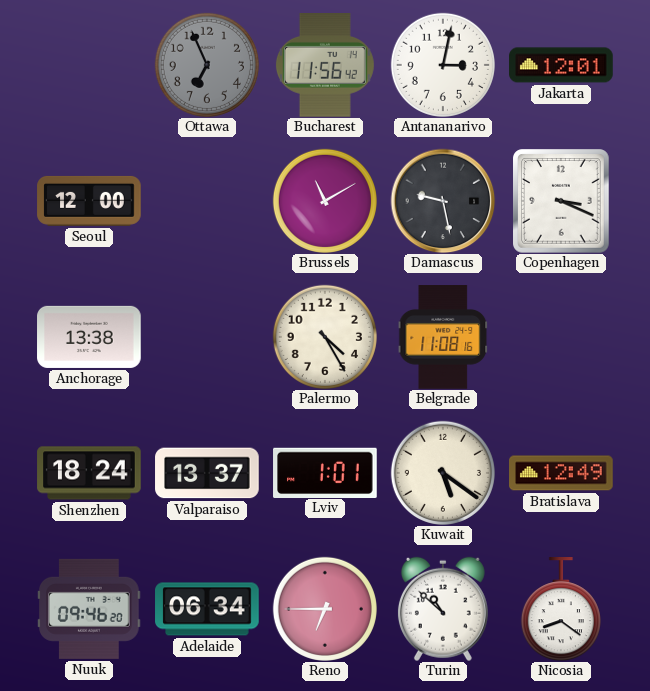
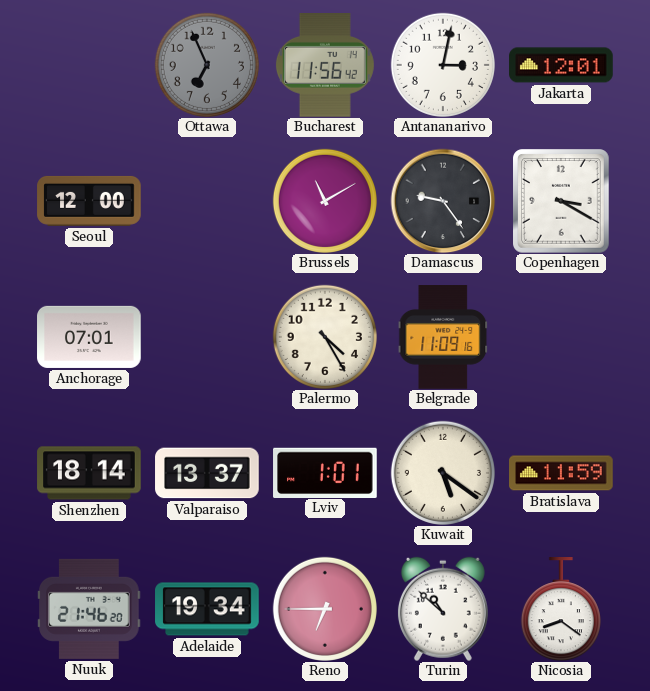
Damascus: 9:28 -> 9:24 (443, 201)
Copenhagen: 3:19 -> 3:20 (562, 201)
Anchorage: 13:38 -> 07:01 (89, 337)
Belgrade: 11:08 -> 11:09 (443, 337)
Shenzhen: 18:24 -> 18:14 (89, 473)
Bratislava: 12:49 -> 11:59 (561, 473)
Nuuk: 09:46 -> 21:46 (89, 609)
Adelaide: 06:34 -> 19:34 (207, 609)
